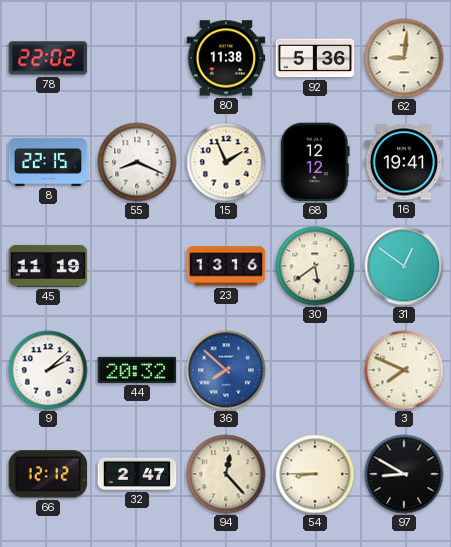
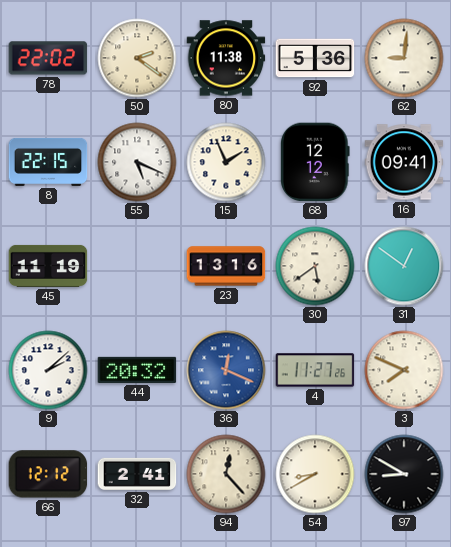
50: none -> 2:21 (137, 58)
55: 8:19 -> 5:19 (137, 162)
16: 19:41 -> 09:41 (404, 162)
36: 7:52 -> 12:19 (226, 370)
4: none -> 11:27 (315, 370)
32: 2:47 -> 2:41 (137, 474)
54: 8:45 -> 8:40 (315, 474)
